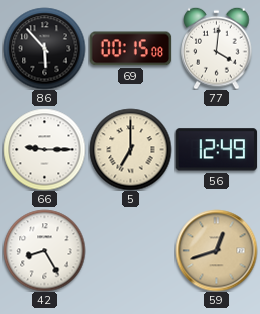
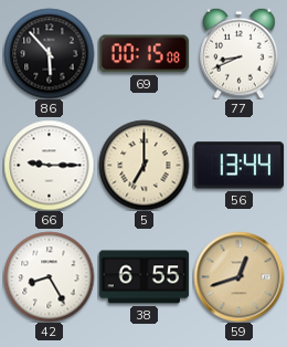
77: 4:01 -> 8:41 (240, 53)
56: 12:49 -> 13:44 (238, 166)
38: none -> 6:55 (143, 277)
